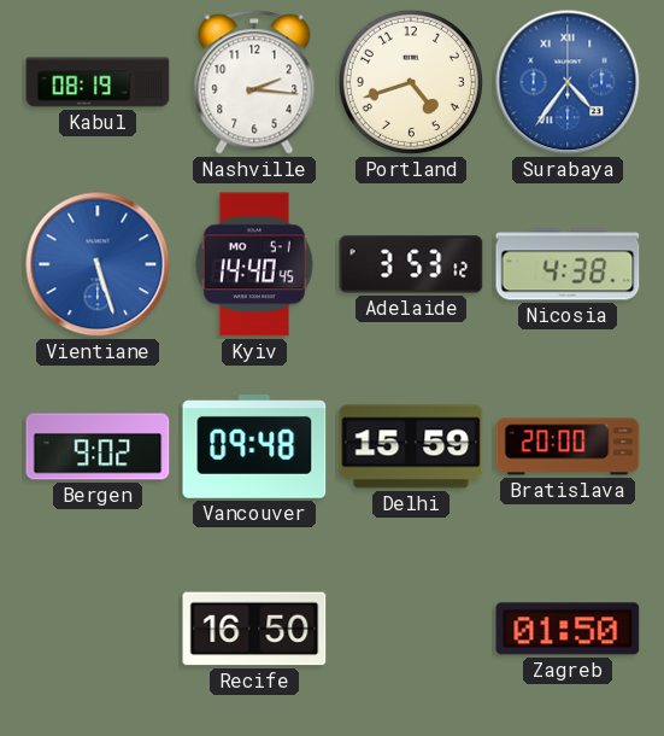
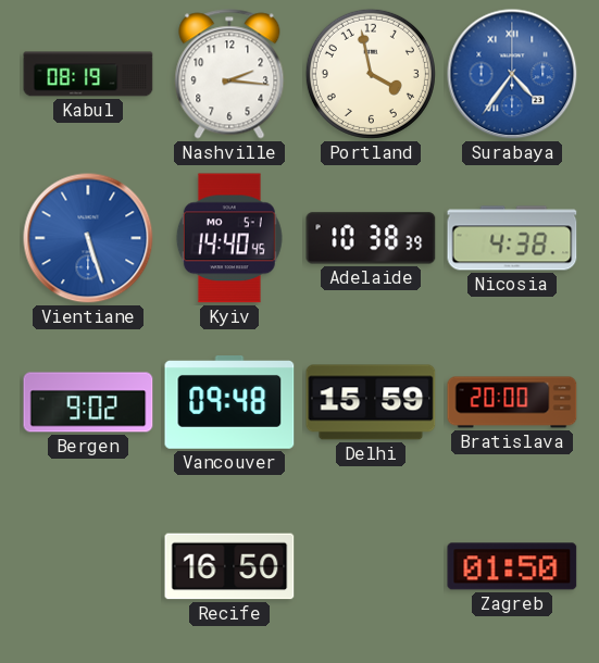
Portland: 4:42 -> 3:58 (371, 74)
Adelaide: 3:53 -> 10:38 (371, 238)
